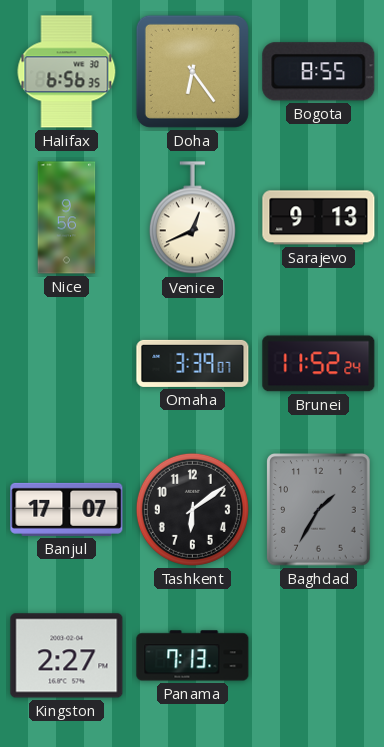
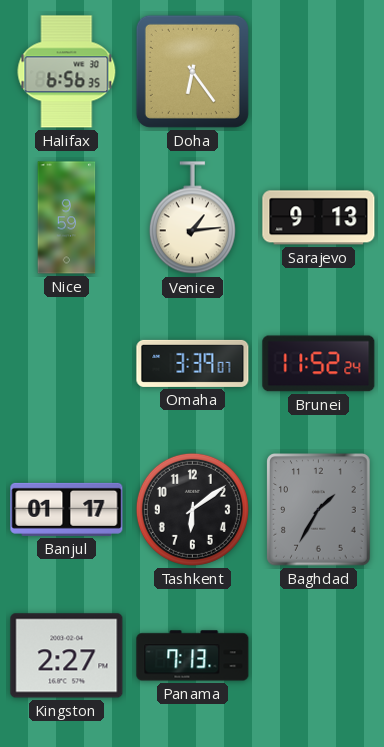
Bogota: 8:55 -> none (319, 72)
Nice: 9:56 -> 9:59 (67, 218)
Venice: 12:41 -> 1:14 (192, 218)
Banjul: 17:07 -> 01:17 (67, 509)
